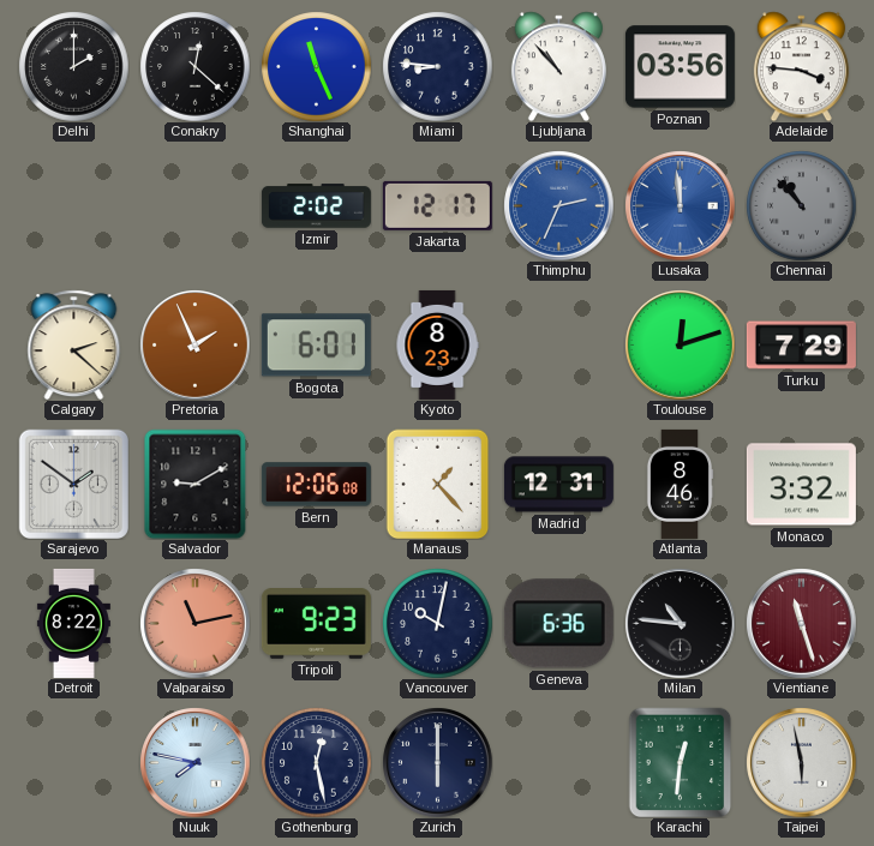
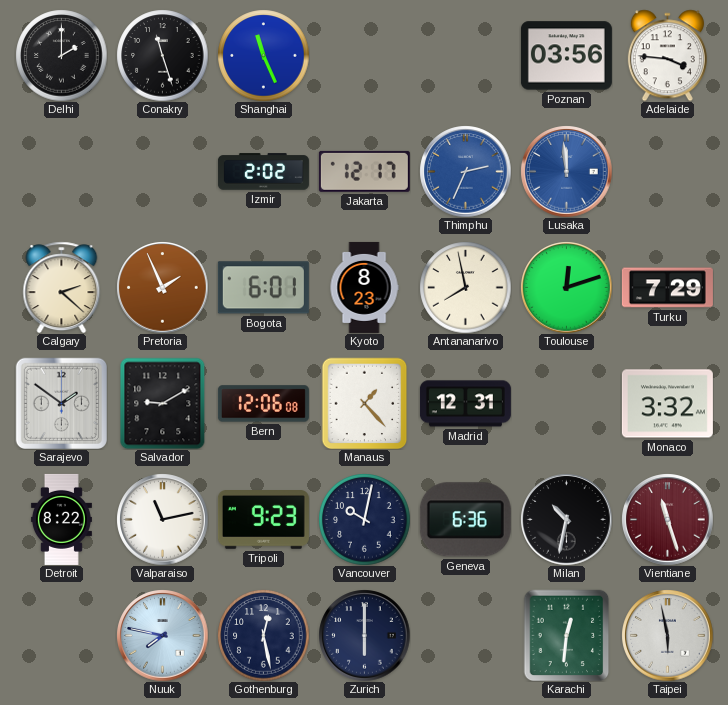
Conakry: 12:22 -> 11:27 (162, 55)
Miami: 8:46 -> none (437, 66)
Ljubljana: 10:53 -> none (558, 66)
Chennai: 10:53 -> none (801, 205)
Antananarivo: none -> 7:58 (465, 287)
Atlanta: 8:46 -> none (680, 484)
Valparaiso dial: salmon -> white (162, 519)
Milan: 10:46 -> 10:32 (566, 519)
